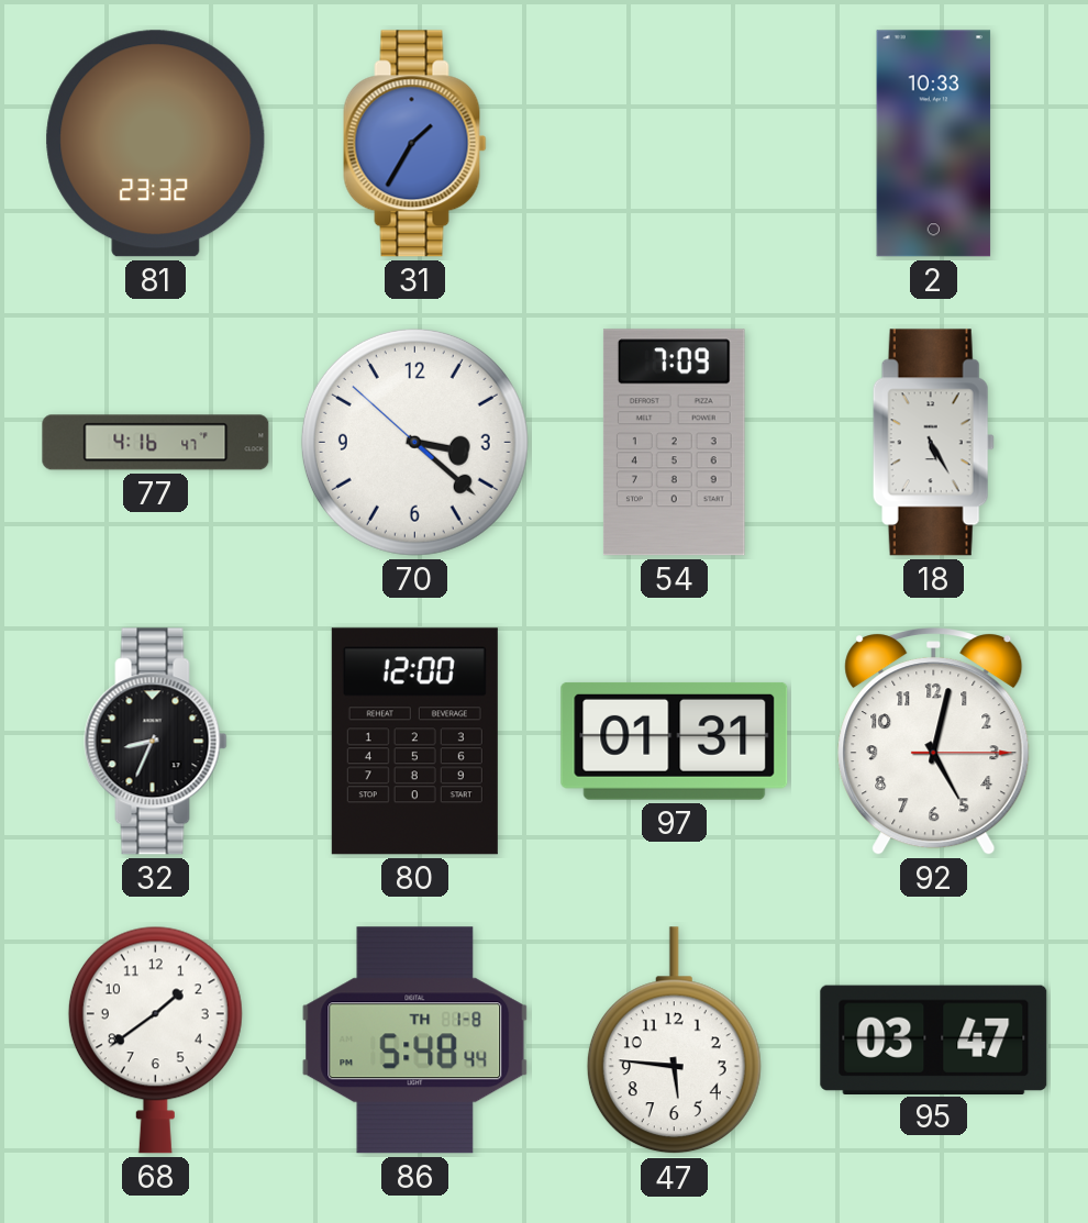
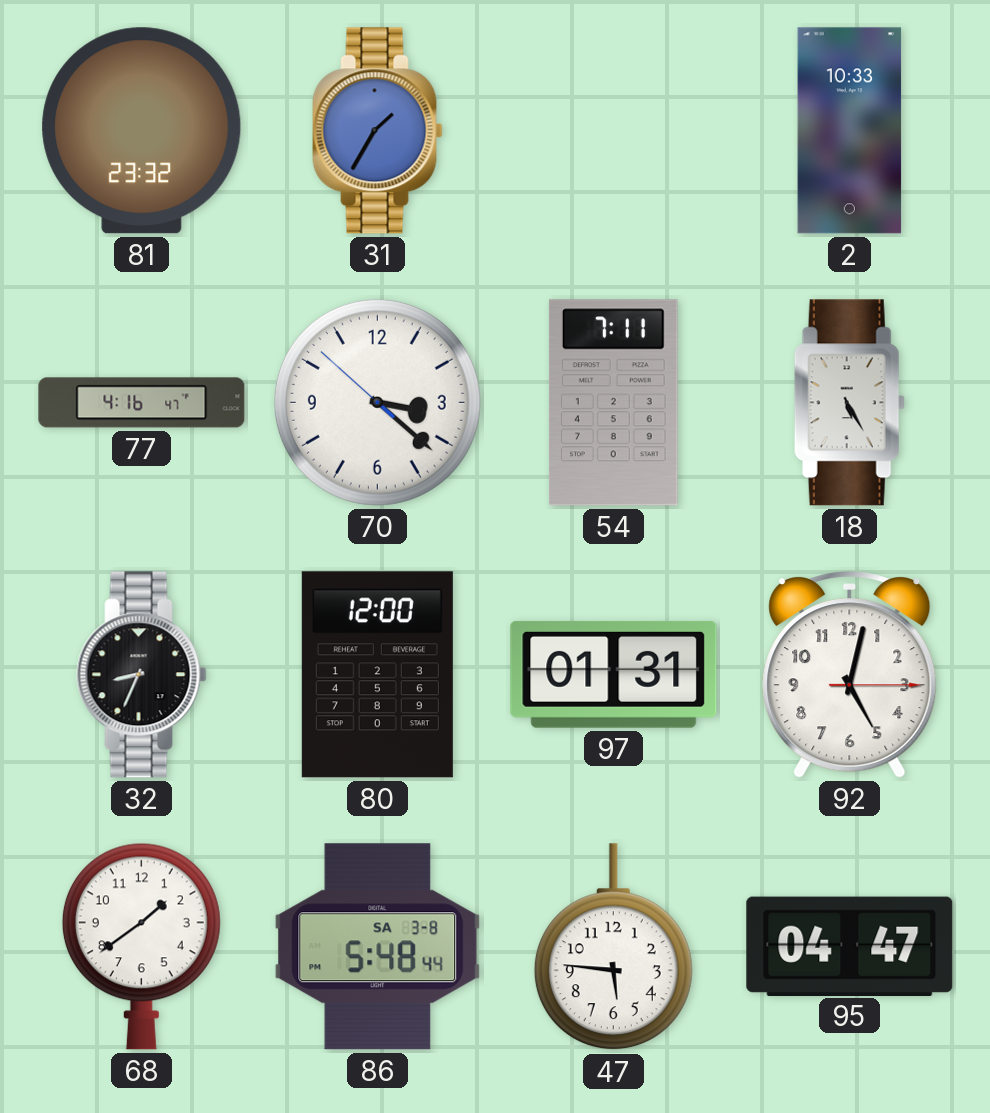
54: 7:09 -> 7:11 (613, 403)
86 date: TH 1-8 -> SA 3-8 (378, 947)
95: 03:47 -> 04:47 (850, 946)
